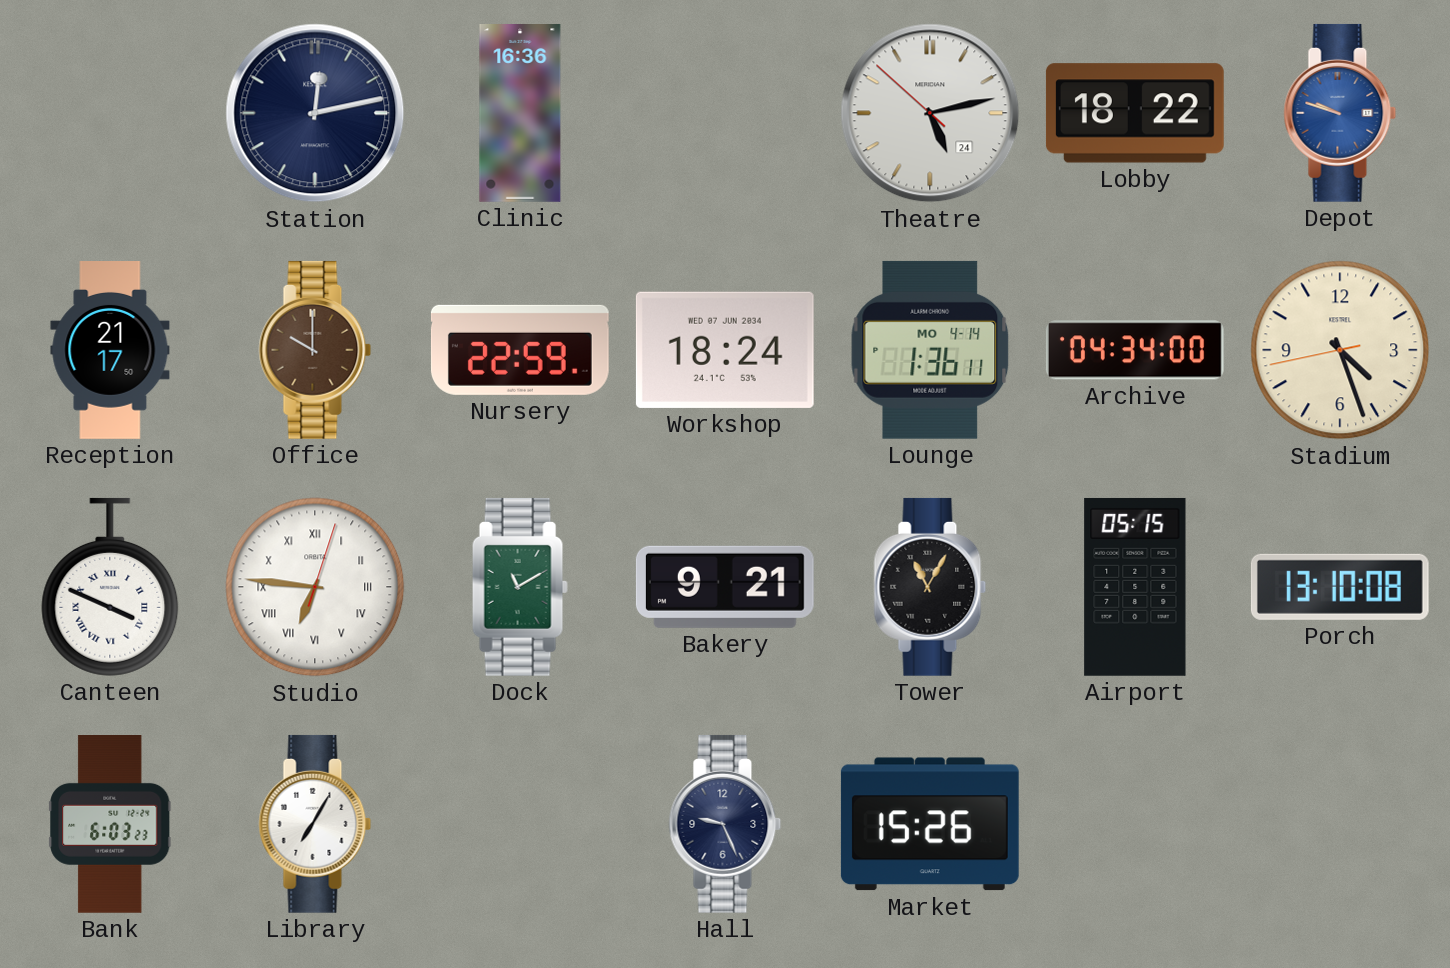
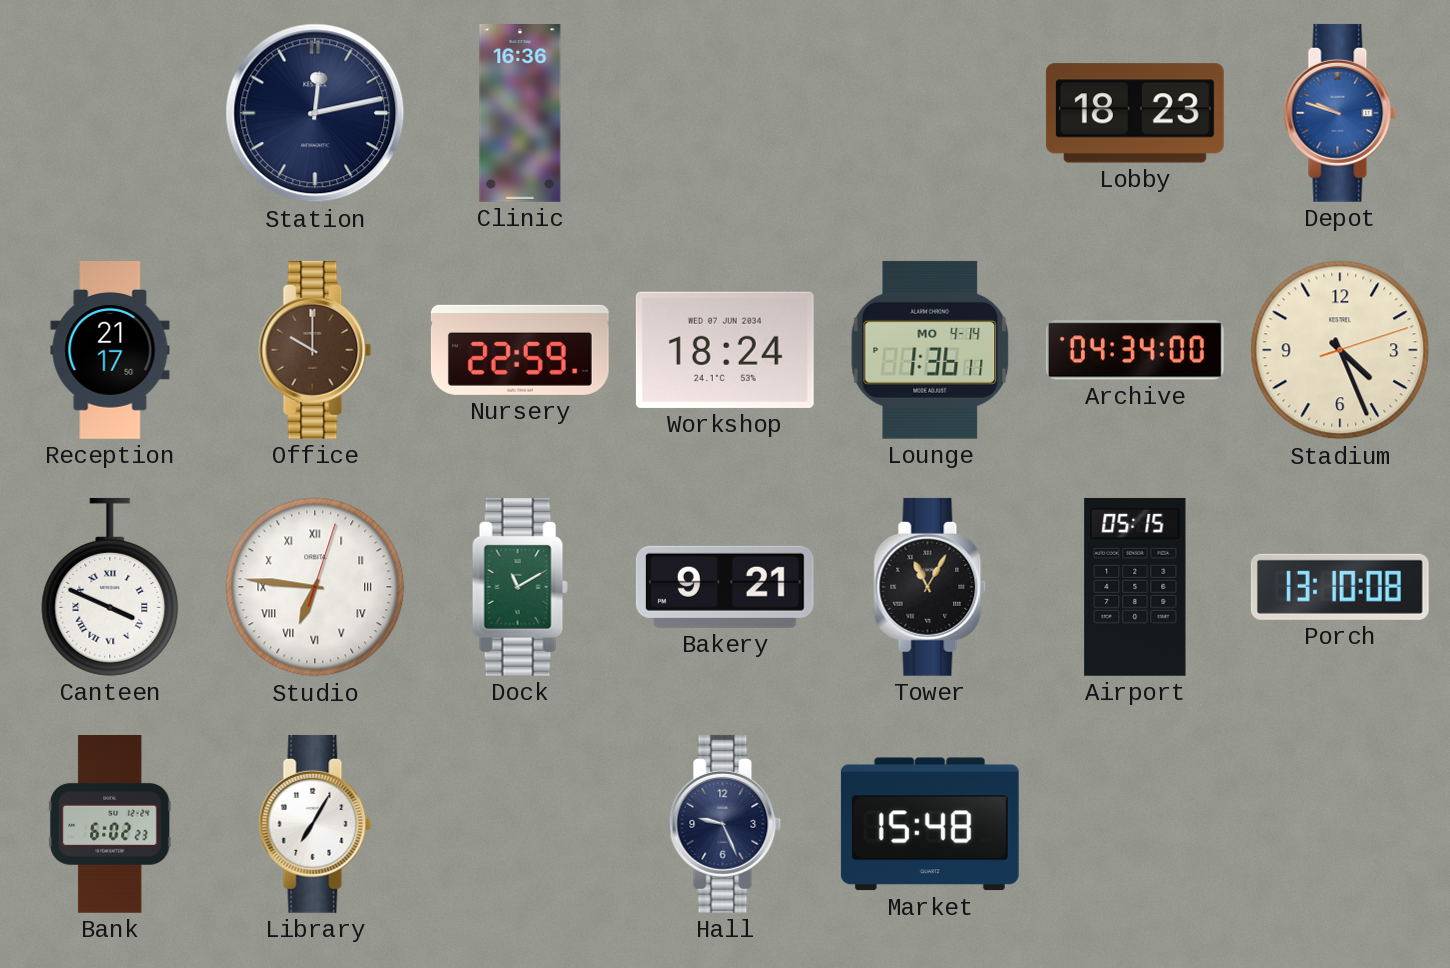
Theatre: 5:12 -> none (930, 113)
Lobby: 18:22 -> 18:23 (1135, 113)
Stadium: 4:26:43 -> 4:26:12 (1340, 350)
Bank: 6:03 -> 6:02 (110, 825)
Market: 15:26 -> 15:48 (930, 824)
